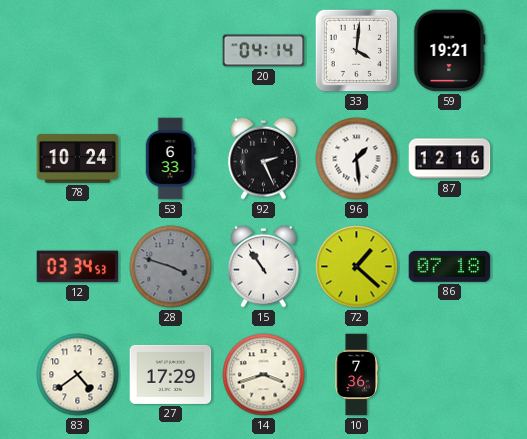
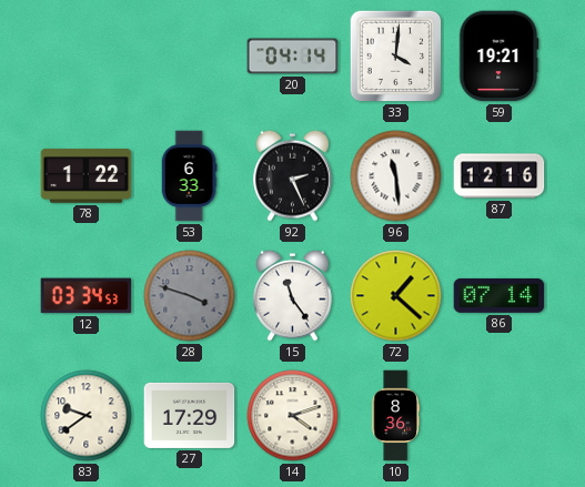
78: 10:24 -> 1:22 (87, 176)
96: 1:29 -> 11:29 (396, 176)
15: 10:54 -> 11:24 (293, 295)
86: 07:18 -> 07:14 (500, 295)
83: 4:39 -> 9:39 (87, 416)
14: 3:42 -> 4:12 (293, 416)
10: 7:36 -> 8:36 (395, 416)
